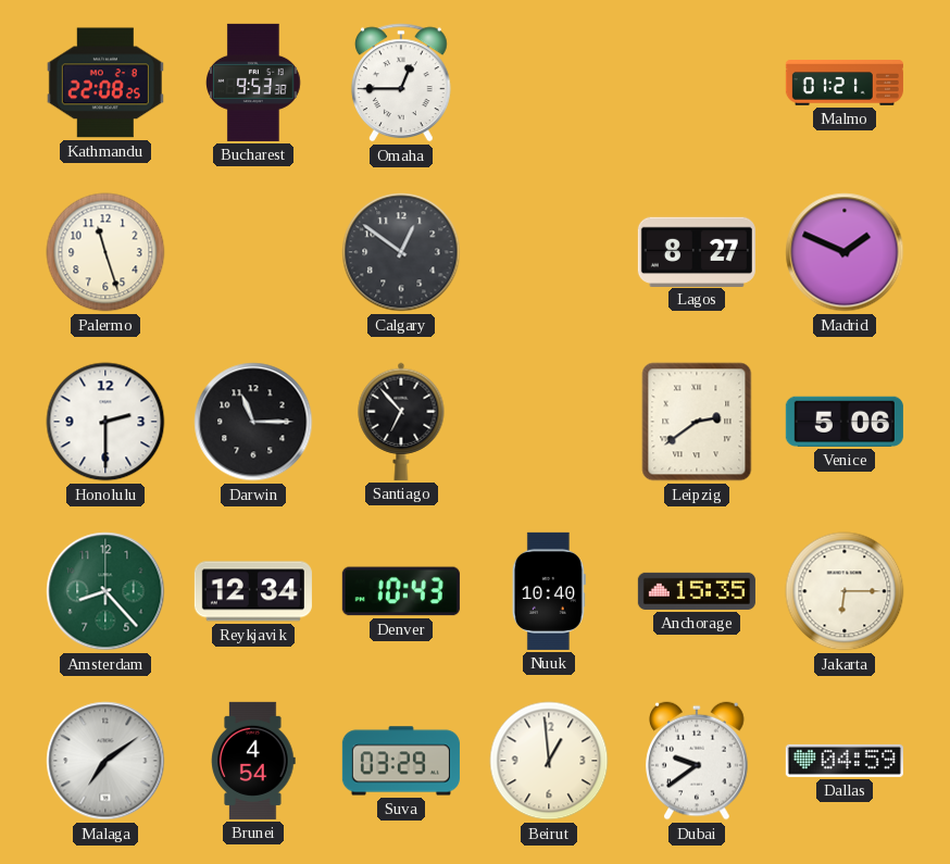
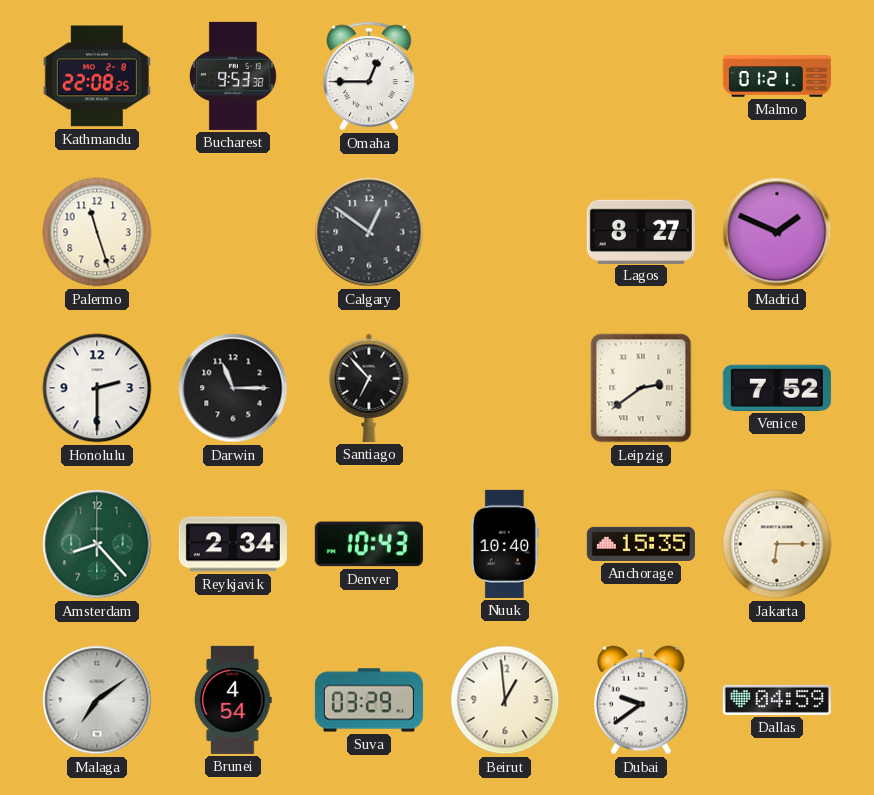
Venice: 5:06 -> 7:52 (777, 388)
Reykjavik: 12:34 -> 2:34 (233, 544)
